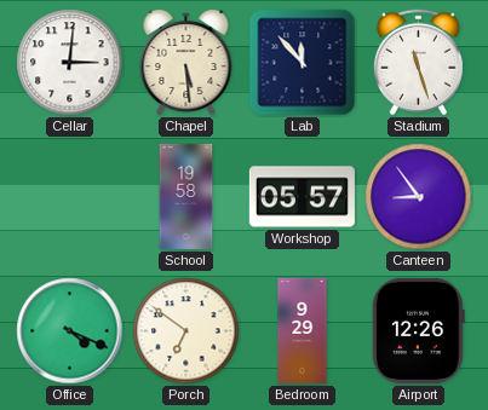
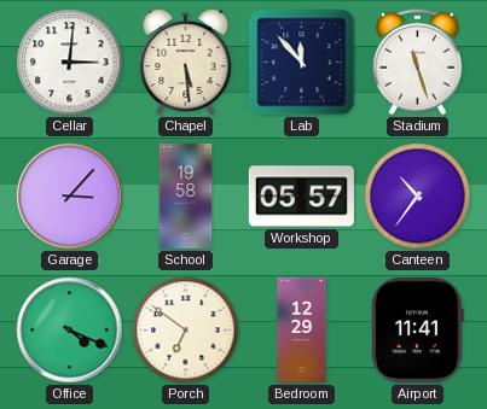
Garage: none -> 3:07 (70, 197)
Canteen: 8:54 -> 10:36 (418, 197)
Bedroom: 9:29 -> 12:29 (302, 329)
Airport: 12:26 -> 11:41 (418, 329)
